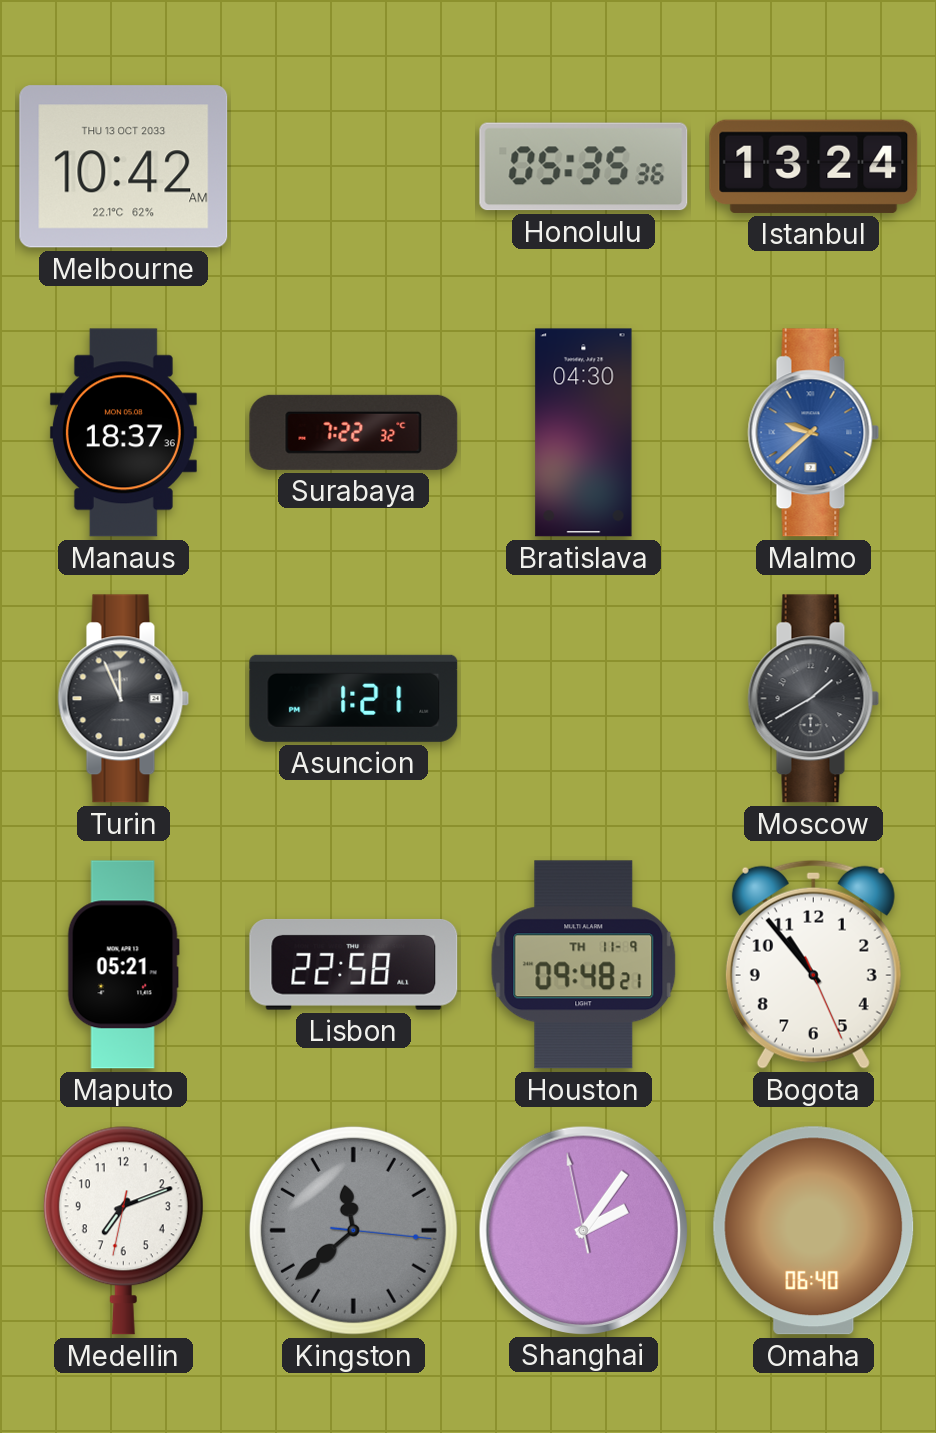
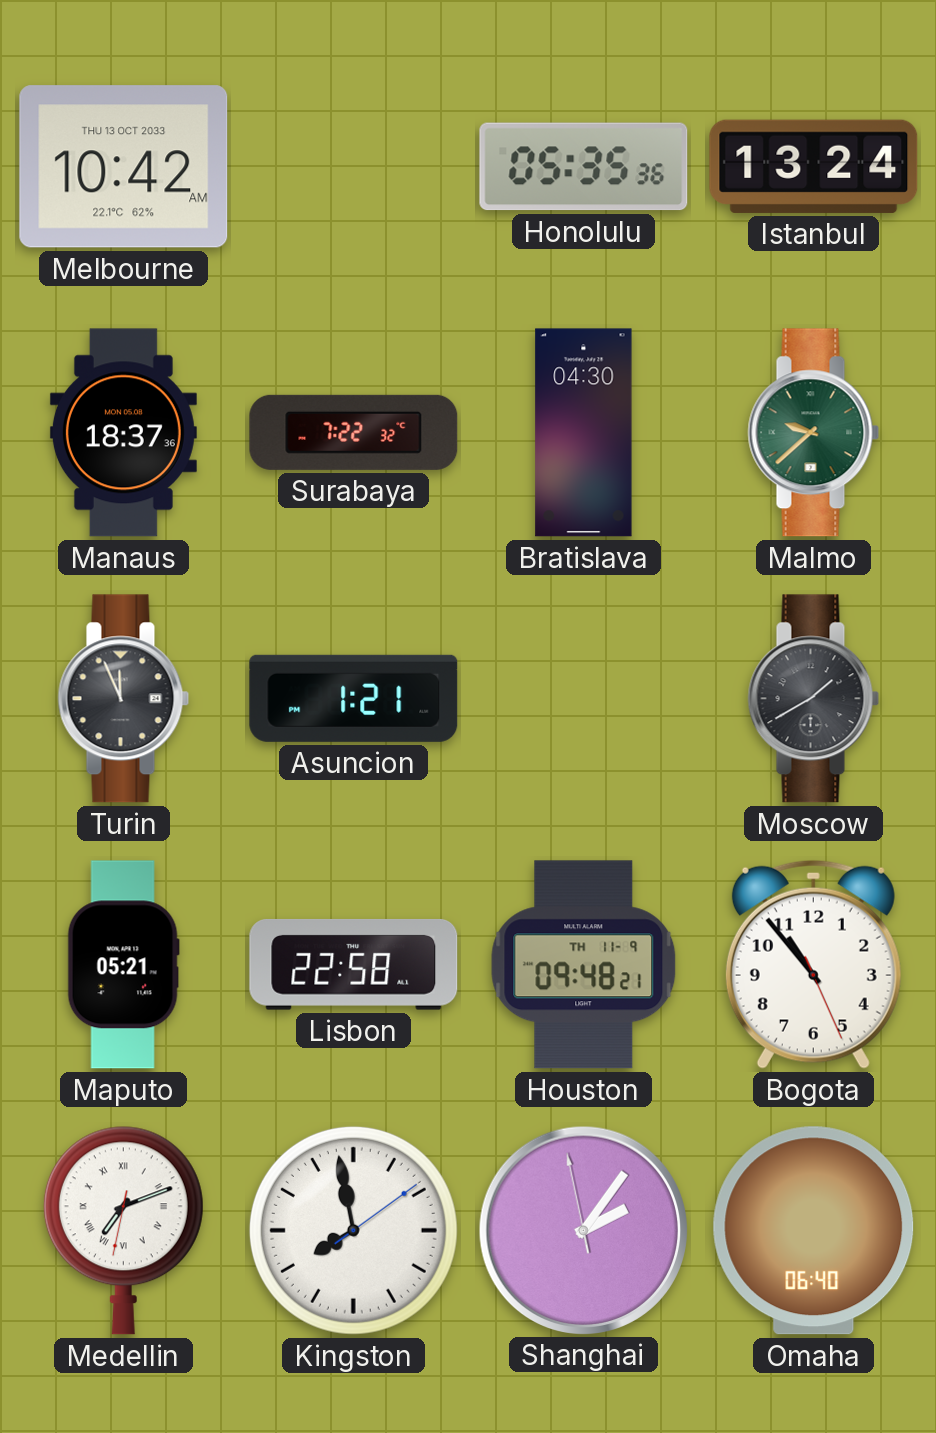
Malmo dial: blue -> green (814, 433)
Medellin numerals: Arabic -> Roman (123, 1230)
Kingston: 11:38 -> 7:58 (353, 1230)
Kingston dial: grey -> white (353, 1230)
